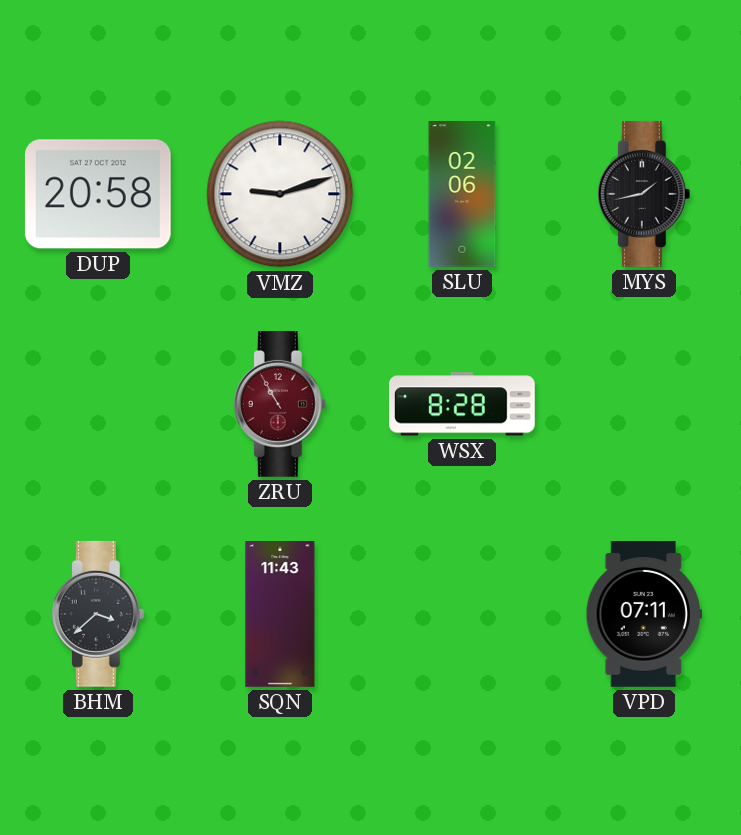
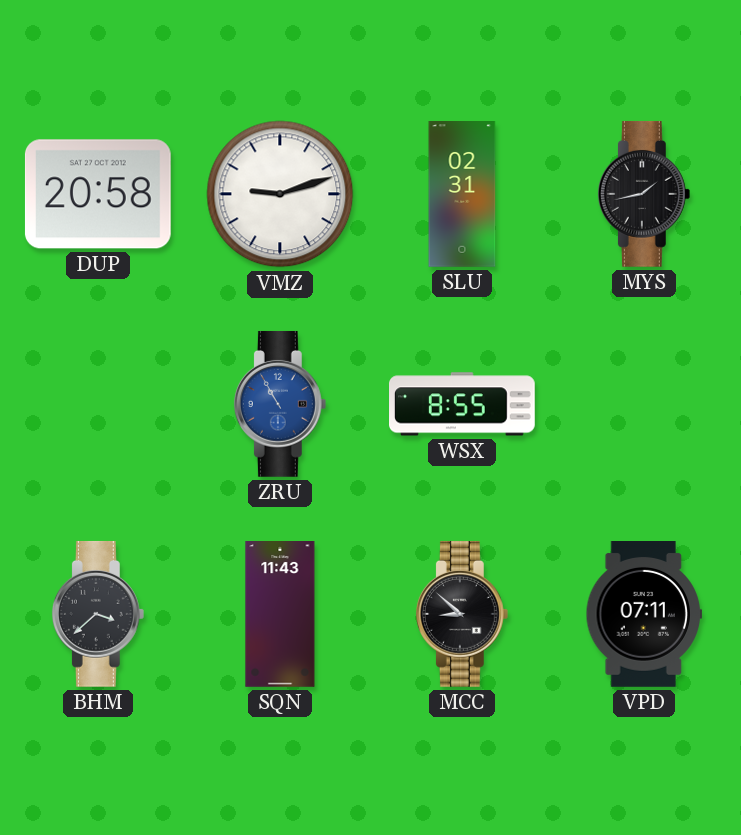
SLU: 02:06 -> 02:31 (462, 195)
ZRU dial: burgundy -> blue (280, 404)
WSX: 8:28 -> 8:55 (463, 404)
MCC: none -> 8:52 (462, 614)
